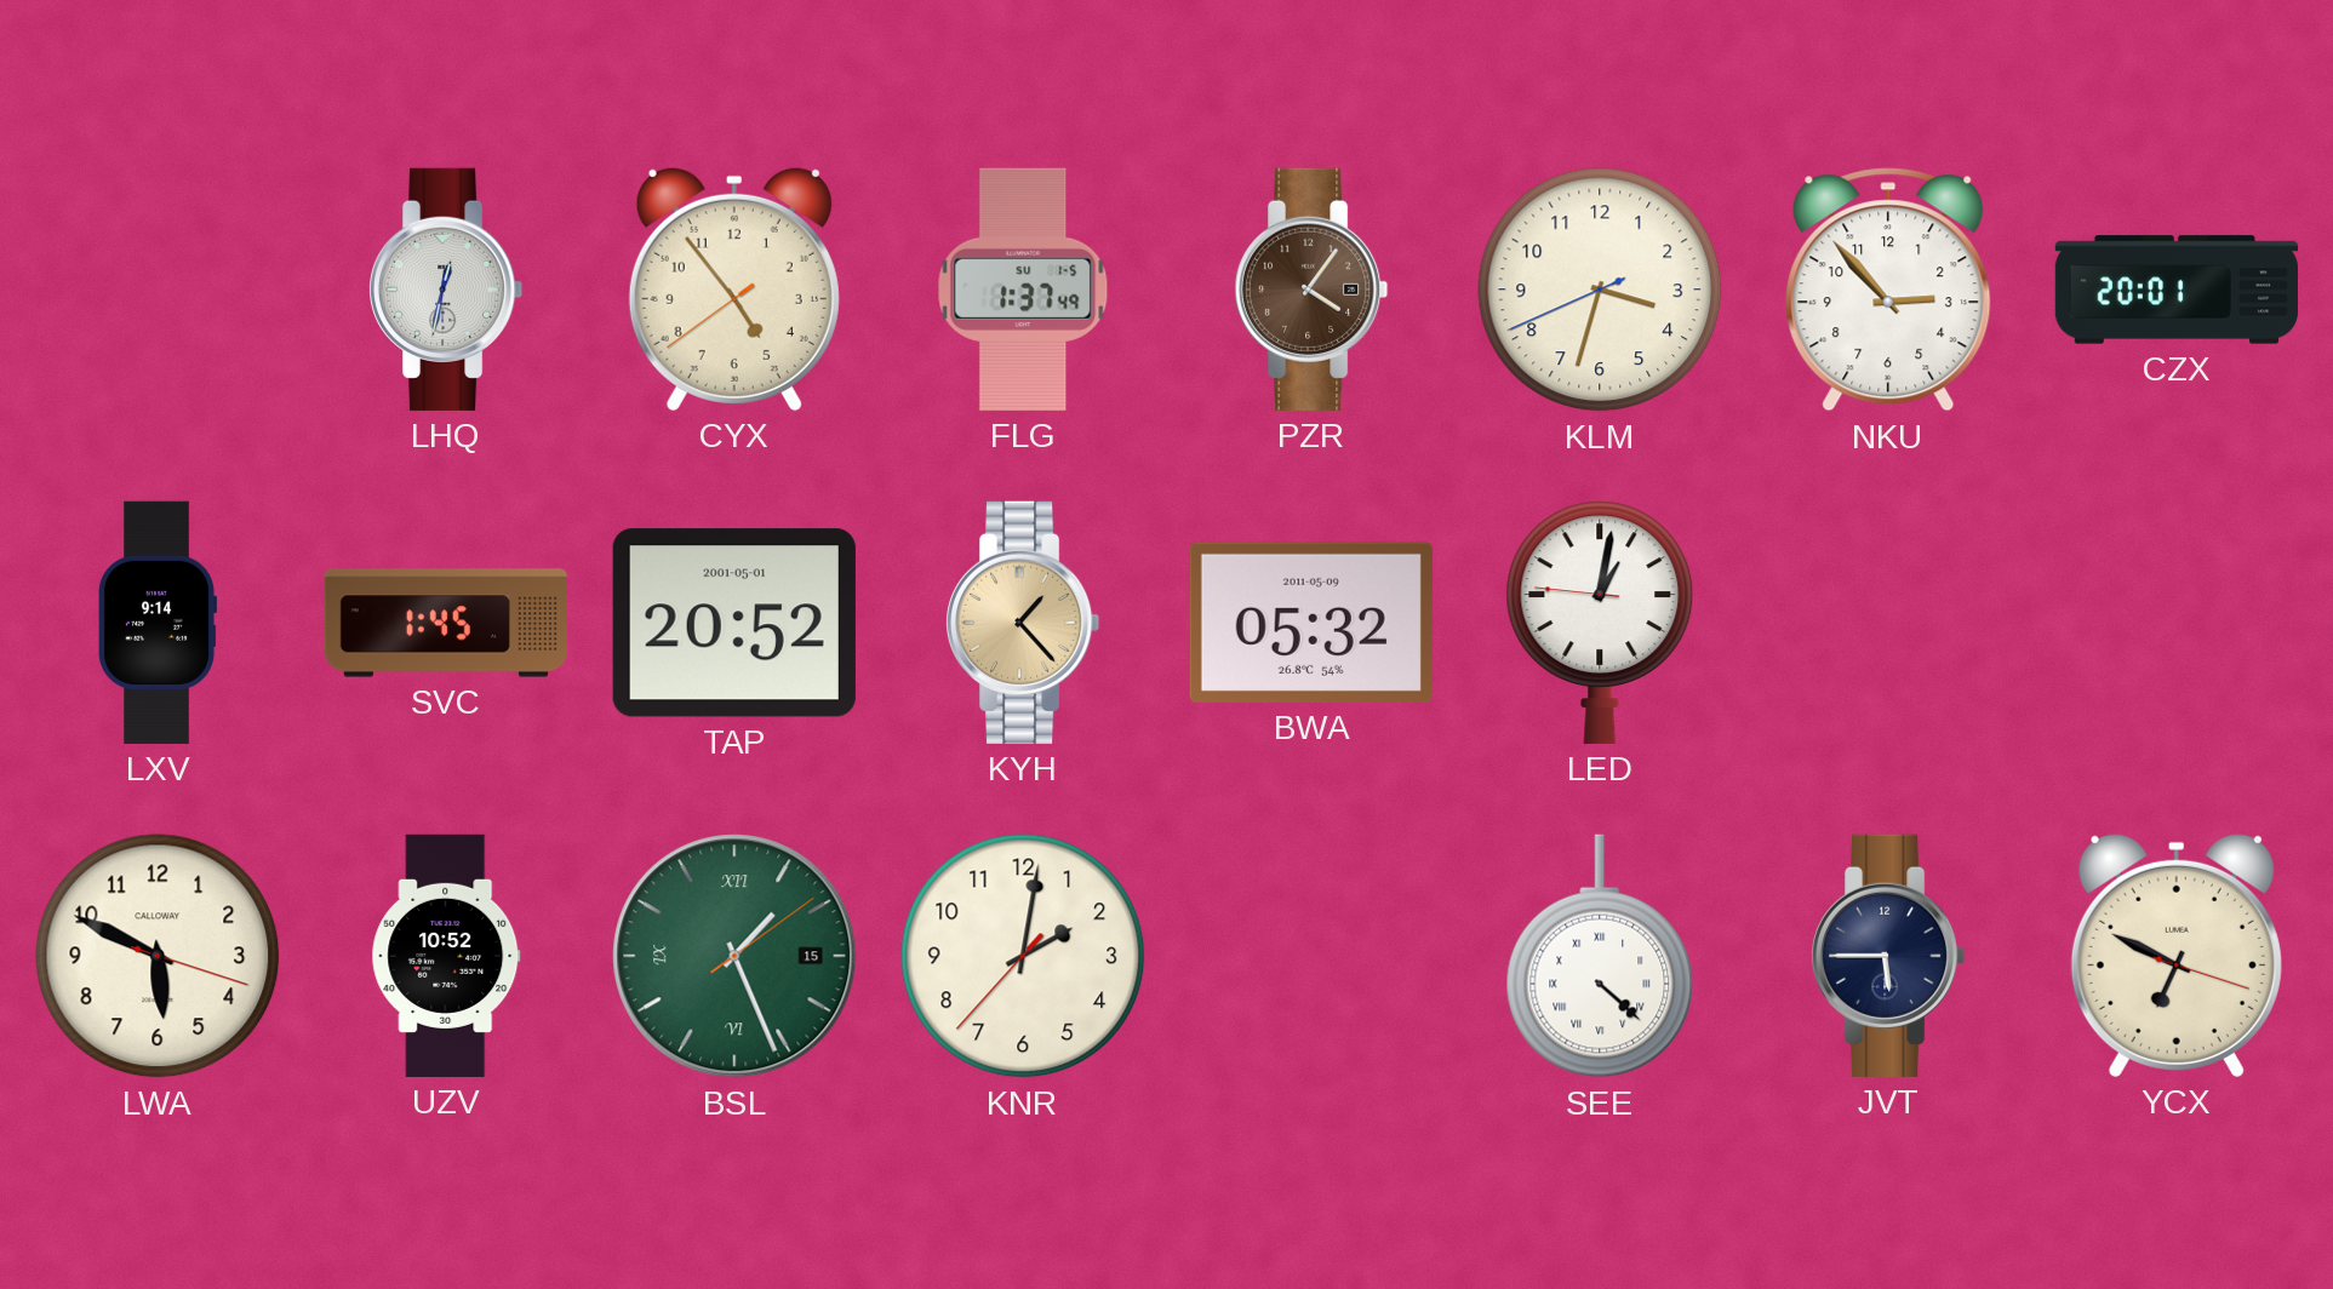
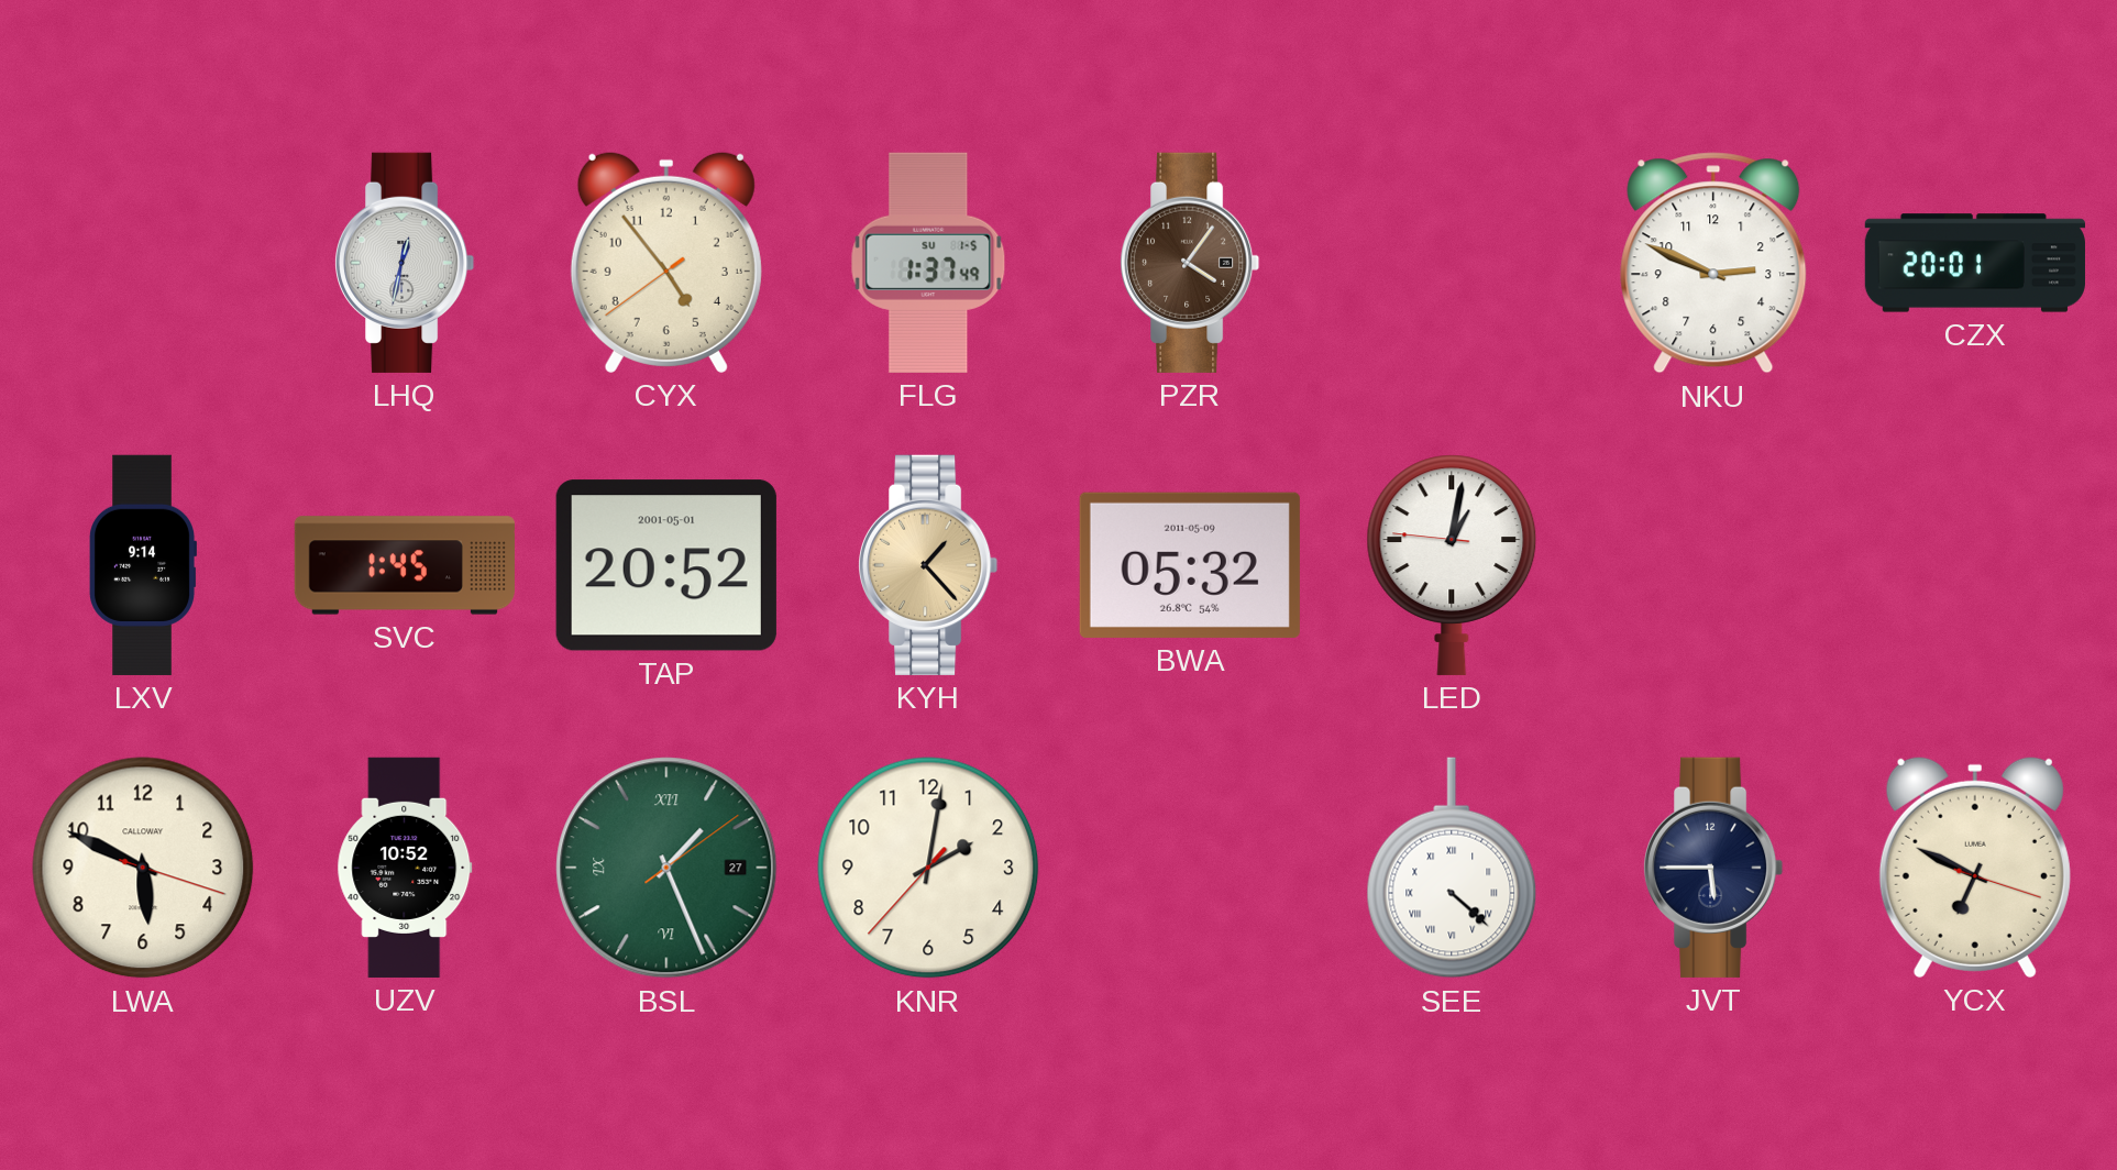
KLM: 3:32 -> none (1600, 290)
NKU: 2:53 -> 2:49 (1713, 263)
BSL date: 15 -> 27 (666, 868)
